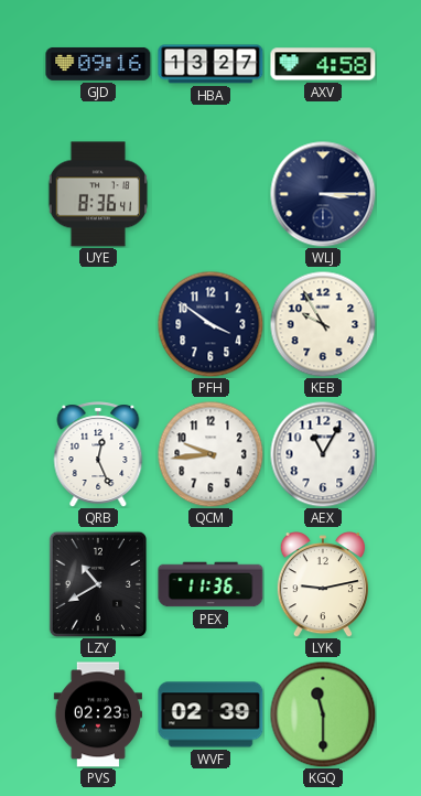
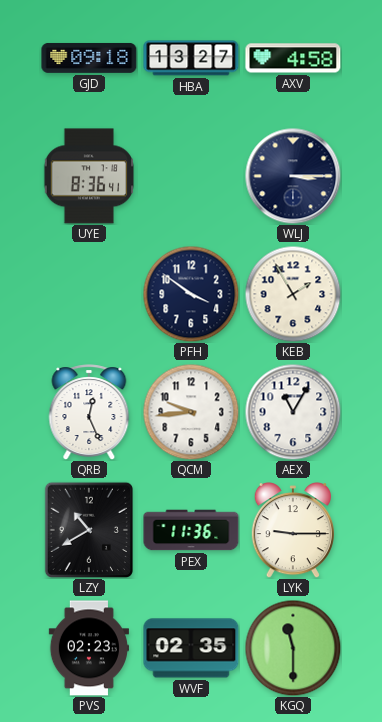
GJD: 09:16 -> 09:18 (89, 58)
KEB: 9:55 -> 1:55 (293, 294)
LYK: 9:13 -> 9:15 (293, 530)
WVF: 02:39 -> 02:35 (191, 648)
